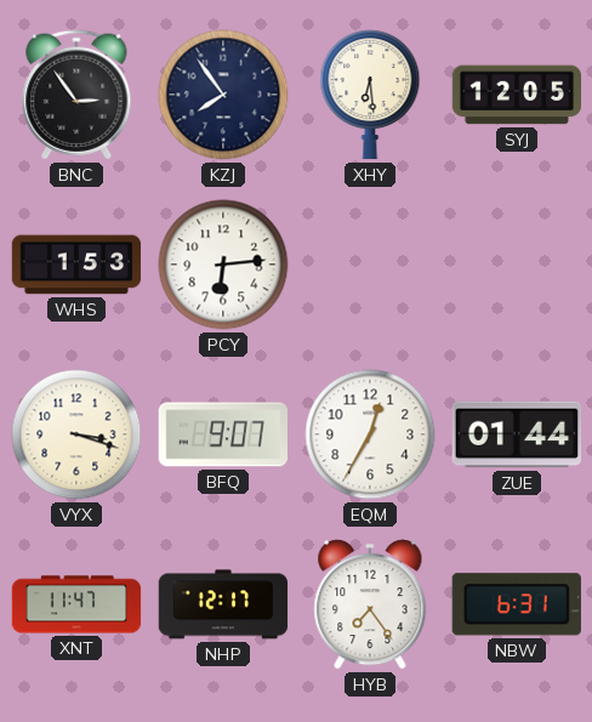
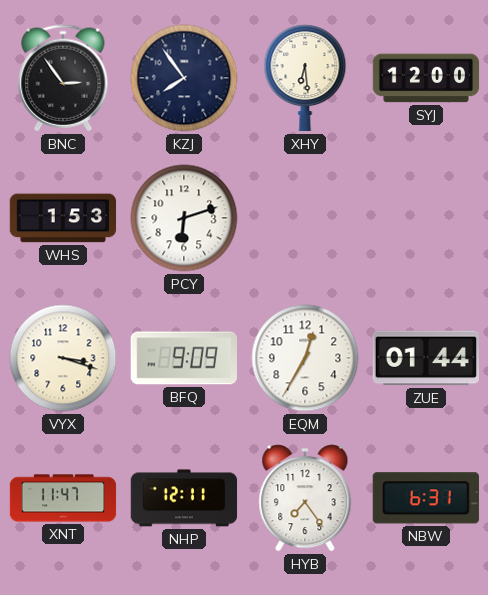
SYJ: 12:05 -> 12:00 (426, 78)
PCY: 6:14 -> 6:12 (184, 218)
BFQ: 9:07 -> 9:09 (183, 358)
NHP: 12:17 -> 12:11 (184, 498)
